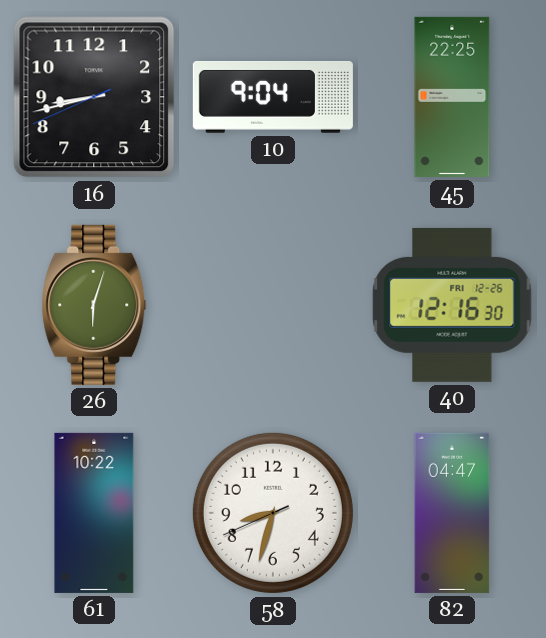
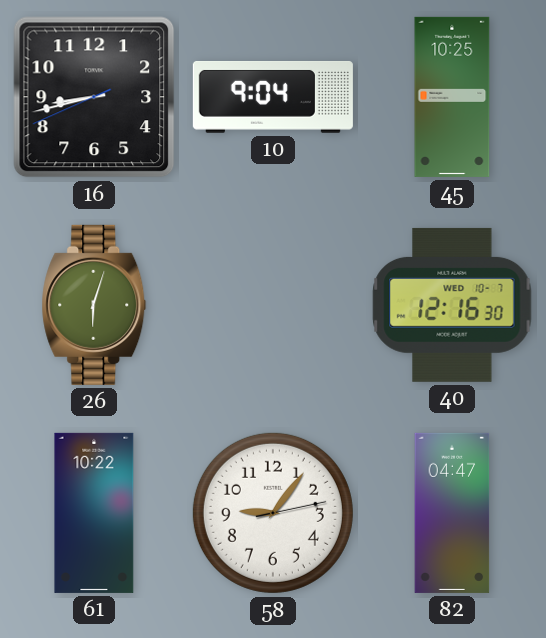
45: 22:25 -> 10:25 (452, 97)
40 date: FRI 12-26 -> WED 10-7 (452, 305)
58: 8:32 -> 9:06 (273, 513)
